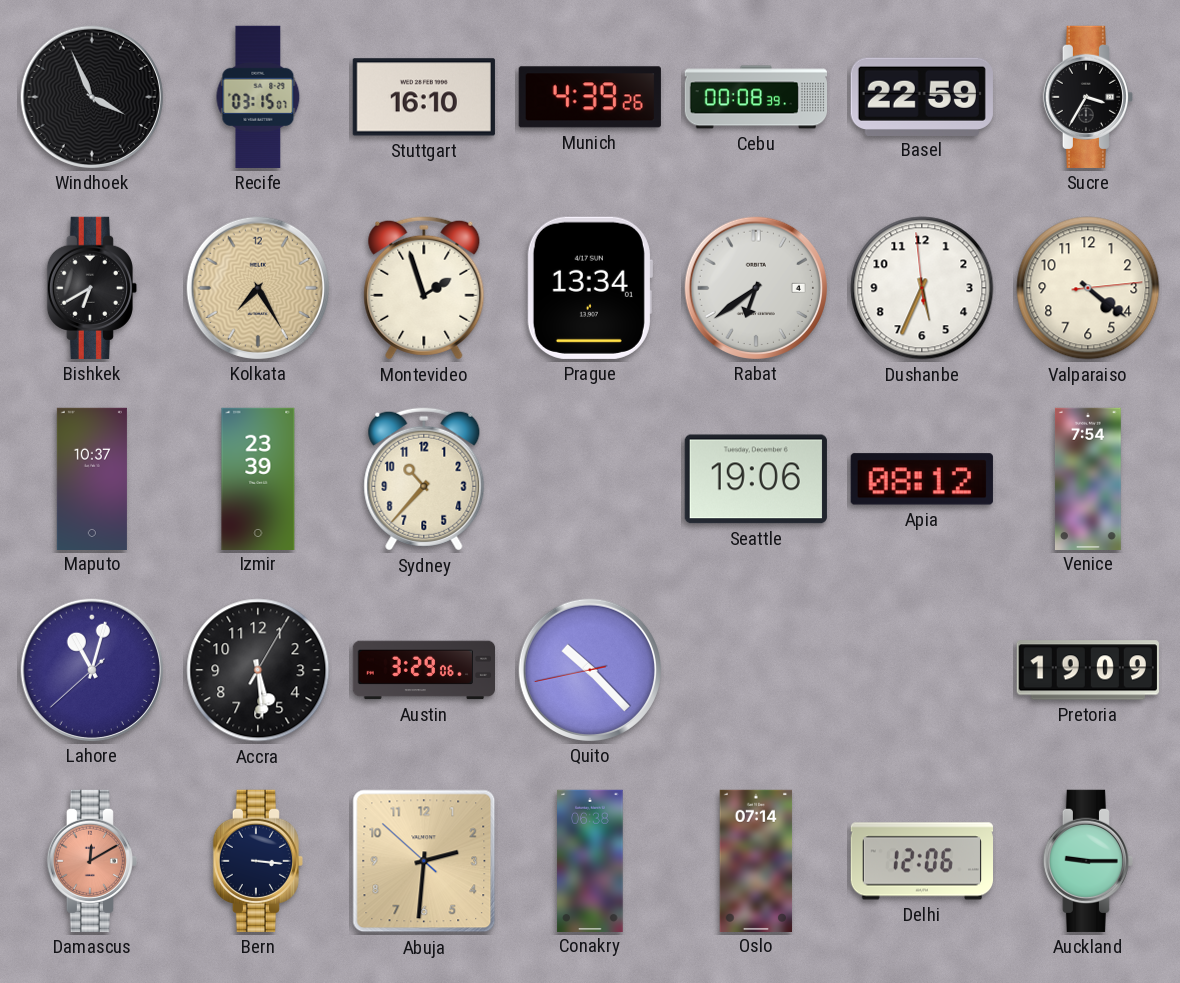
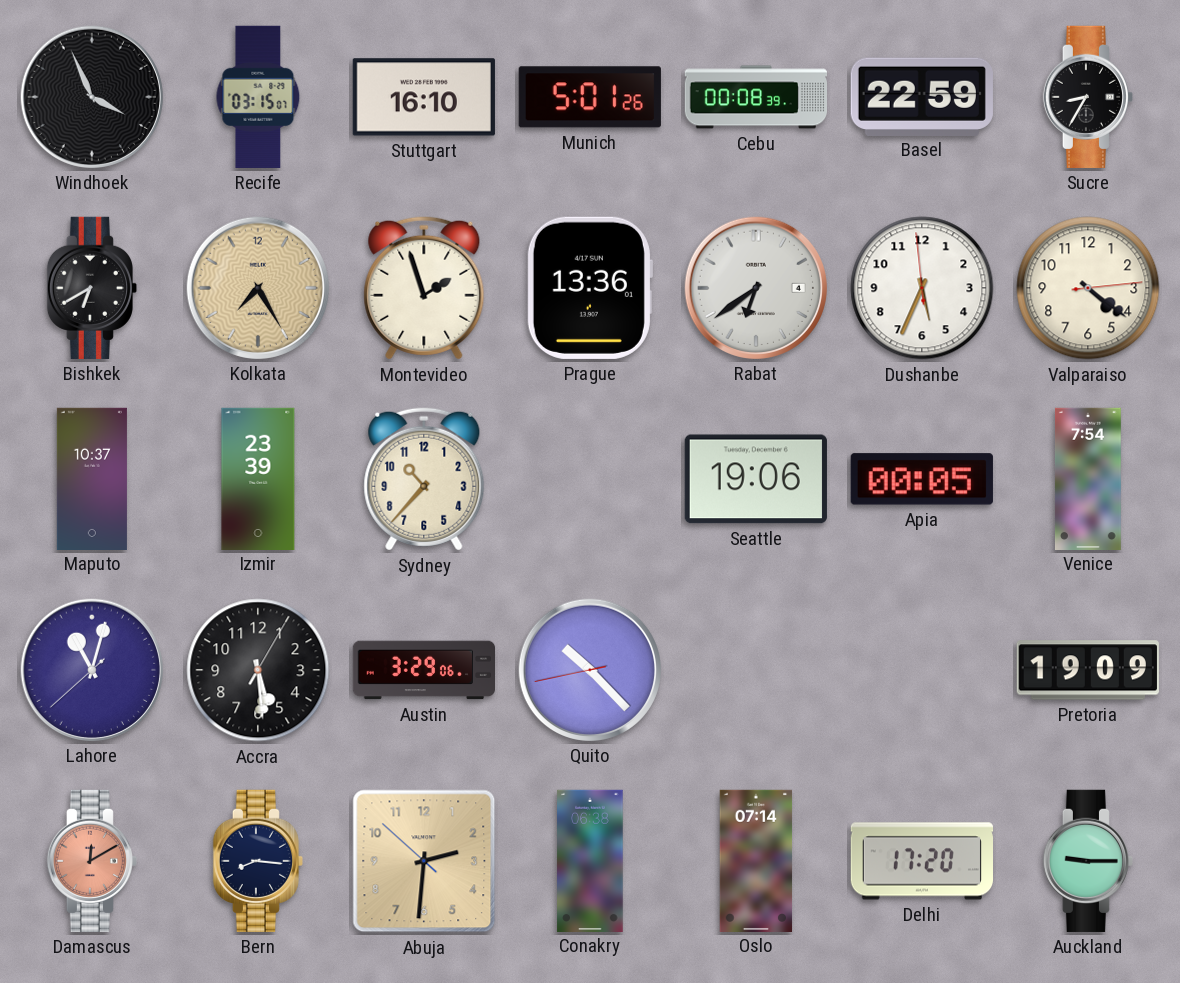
Munich: 4:39 -> 5:01 (590, 97)
Sucre: 3:35 -> 8:35 (1087, 97)
Prague: 13:34 -> 13:36 (590, 288)
Apia: 08:12 -> 00:05 (922, 479)
Bern: 3:16 -> 8:16 (257, 861)
Delhi: 12:06 -> 17:20 (921, 861)
